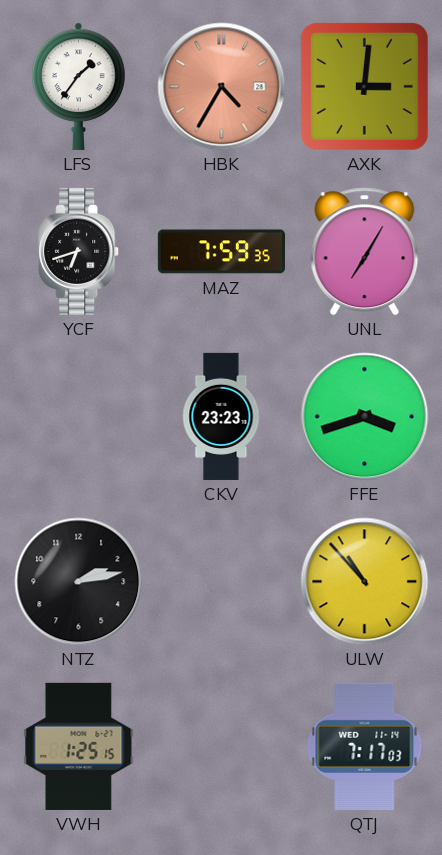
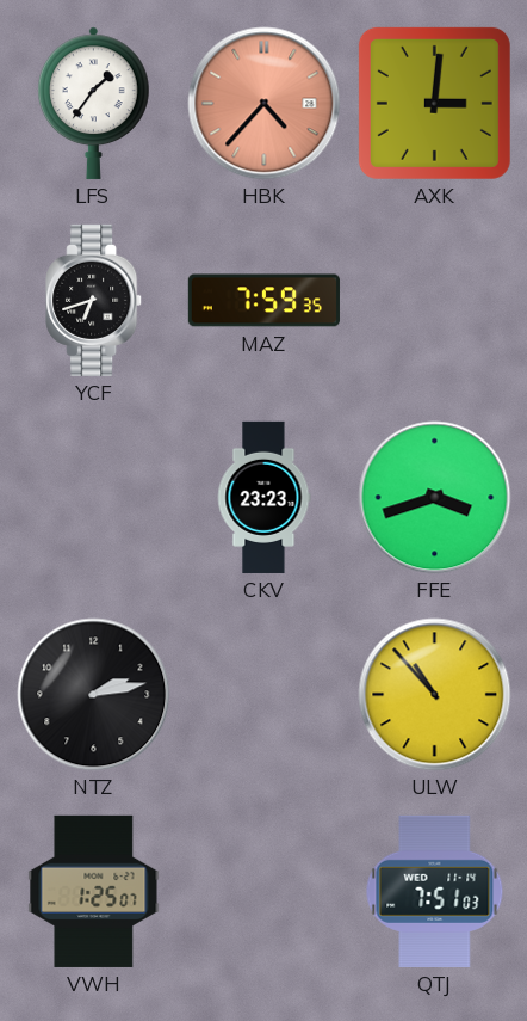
HBK: 4:35 -> 4:37 (265, 104)
UNL: 7:05 -> none (365, 252)
VWH: 1:25:15 -> 1:25:07 (94, 891)
QTJ: 7:17 -> 7:51 (435, 891)
